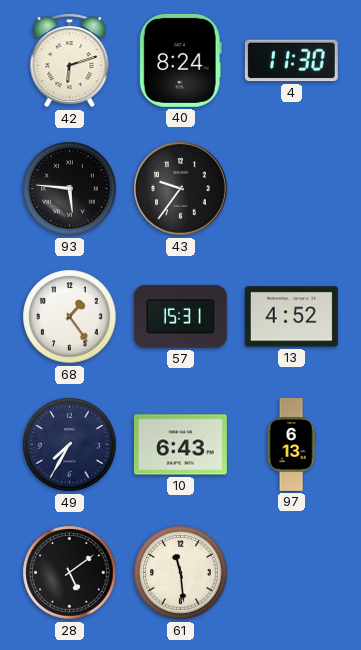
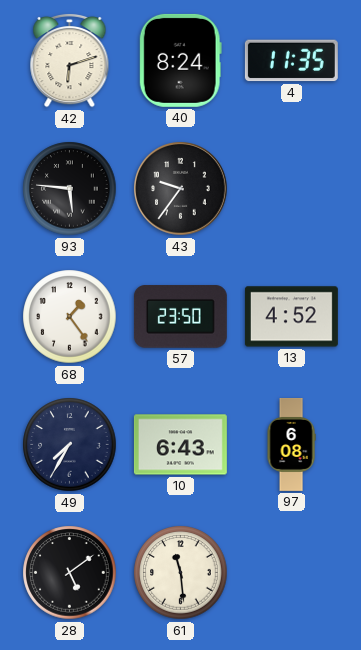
4: 11:30 -> 11:35 (291, 61)
57: 15:31 -> 23:50 (180, 317)
97: 6:13 -> 6:08 (291, 445)
